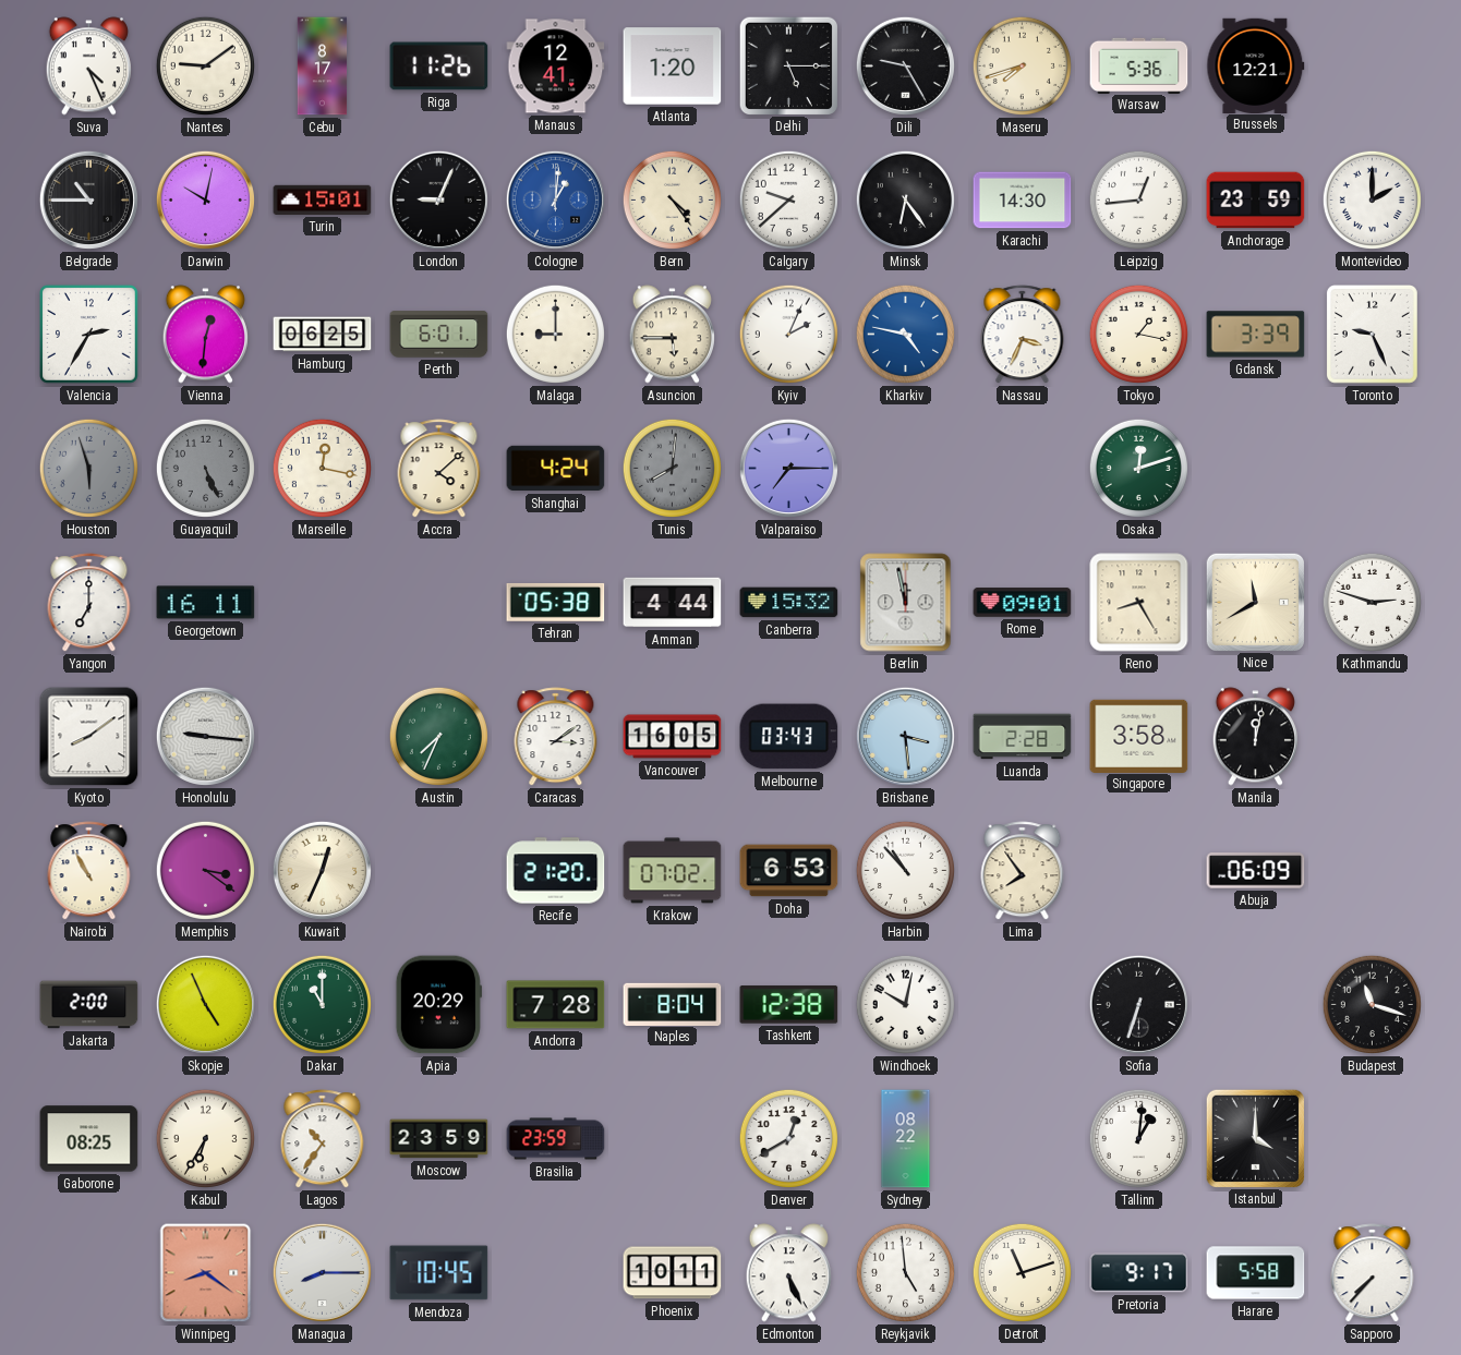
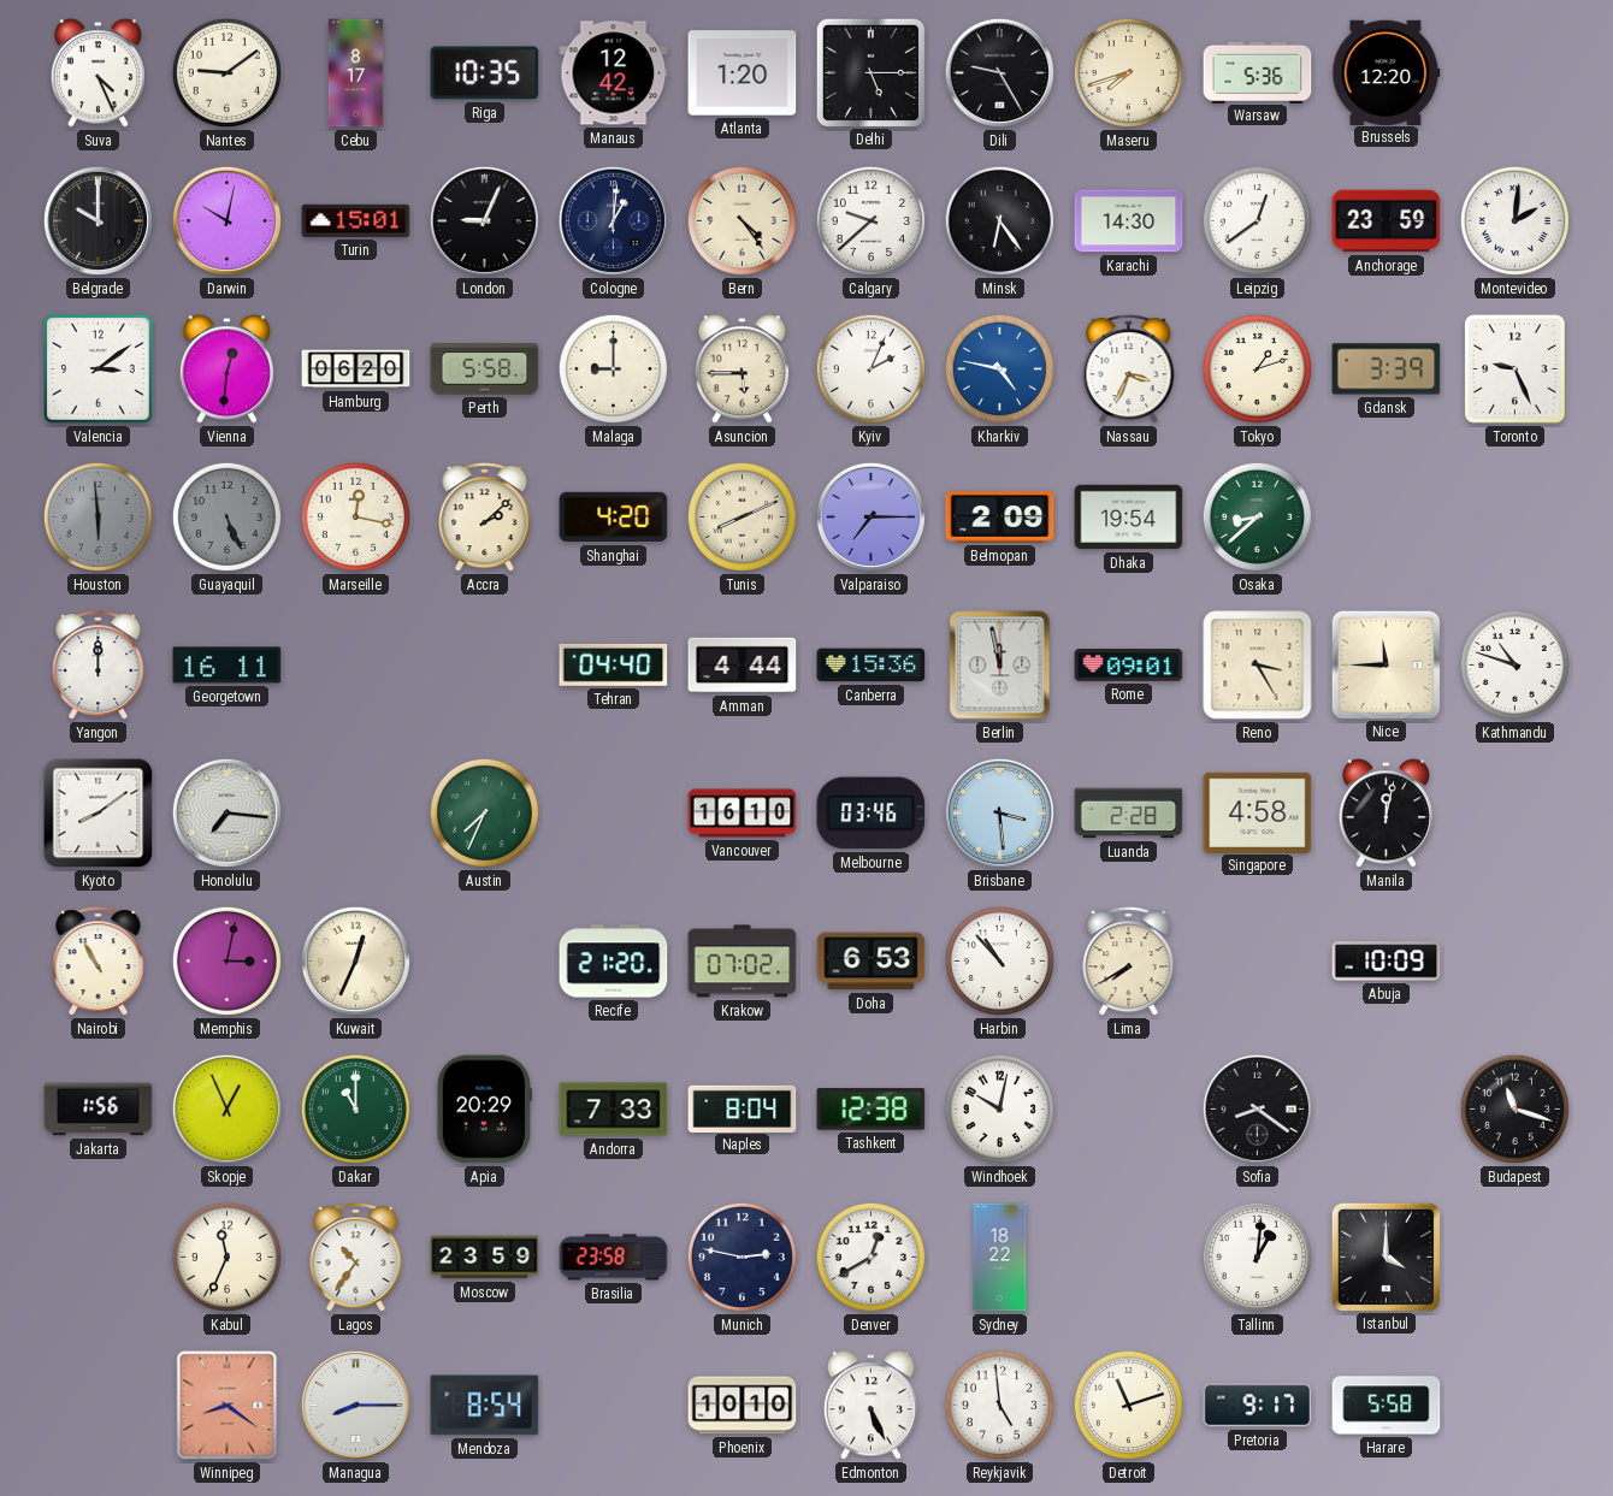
Riga: 11:26 -> 10:35 (485, 73)
Manaus: 12:41 -> 12:42 (614, 73)
Brussels: 12:21 -> 12:20 (1387, 72)
Belgrade: 10:45 -> 10:00 (98, 220)
Cologne dial: blue -> navy (613, 220)
Leipzig: 12:44 -> 12:39 (1257, 220)
Montevideo: 2:00 -> 2:01 (1514, 220)
Valencia: 2:35 -> 3:09 (99, 369)
Hamburg: 06:25 -> 06:20 (356, 369)
Perth: 6:01 -> 5:58 (485, 369)
Tokyo: 1:17 -> 1:12 (1257, 368)
Houston: 5:57 -> 5:59 (98, 516)
Accra: 4:08 -> 2:08 (485, 518)
Shanghai: 4:24 -> 4:20 (614, 518)
Tunis: 8:01 -> 8:11 (741, 516)
Tunis dial: grey -> cream (741, 516)
Belmopan: none -> 2:09 (1000, 518)
Dhaka: none -> 19:54 (1129, 518)
Osaka: 12:12 -> 8:38 (1257, 516)
Yangon: 7:00 -> 12:00 (99, 666)
Tehran: 05:38 -> 04:40 (614, 664)
Canberra: 15:32 -> 15:36 (872, 666)
Reno: 8:25 -> 3:25 (1258, 666)
Nice: 11:40 -> 11:45 (1385, 664)
Kathmandu: 2:48 -> 10:48 (1514, 664)
Honolulu: 9:16 -> 7:16 (226, 812)
Caracas: 3:09 -> none (556, 737)
Vancouver: 16:05 -> 16:10 (743, 814)
Melbourne: 03:43 -> 03:46 (872, 814)
Singapore: 3:58 -> 4:58 (1258, 812)
Memphis: 3:21 -> 3:02 (226, 960)
Lima: 7:54 -> 7:40 (1129, 962)
Abuja: 06:09 -> 10:09 (1387, 962)
Jakarta: 2:00 -> 1:56 (99, 1110)
Skopje: 4:56 -> 12:56 (226, 1108)
Andorra: 7:28 -> 7:33 (614, 1110)
Sofia: 6:33 -> 8:21 (1257, 1108)
Gaborone: 08:25 -> none (89, 1139)
Kabul: 6:35 -> 11:34 (226, 1256)
Brasilia: 23:59 -> 23:58 (614, 1258)
Munich: none -> 2:47 (741, 1256)
Sydney: 08:22 -> 18:22 (1000, 1258)
Mendoza: 10:45 -> 8:54 (485, 1406)
Phoenix: 10:11 -> 10:10 (743, 1406)
Sapporo: 7:37 -> none (1373, 1273)
